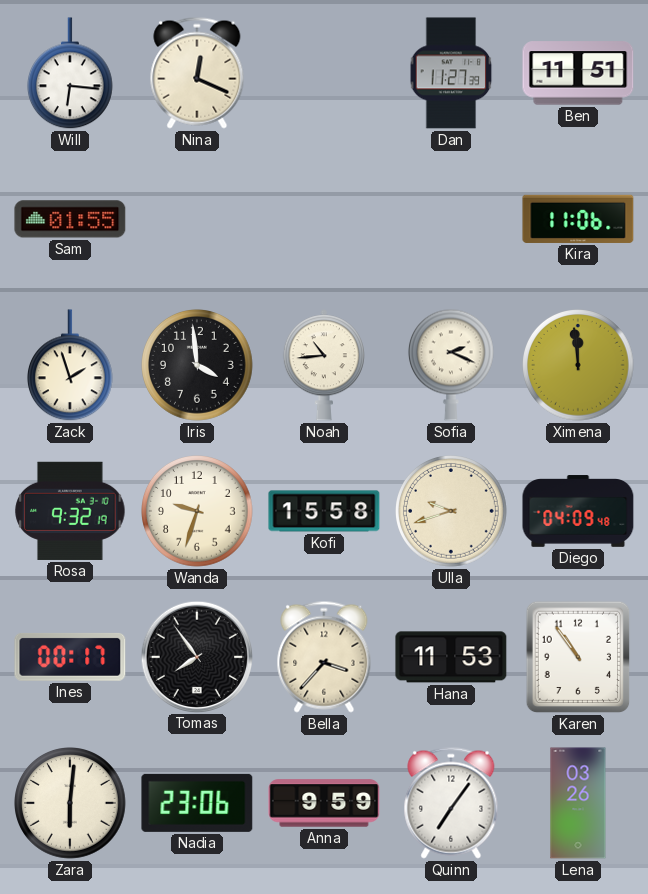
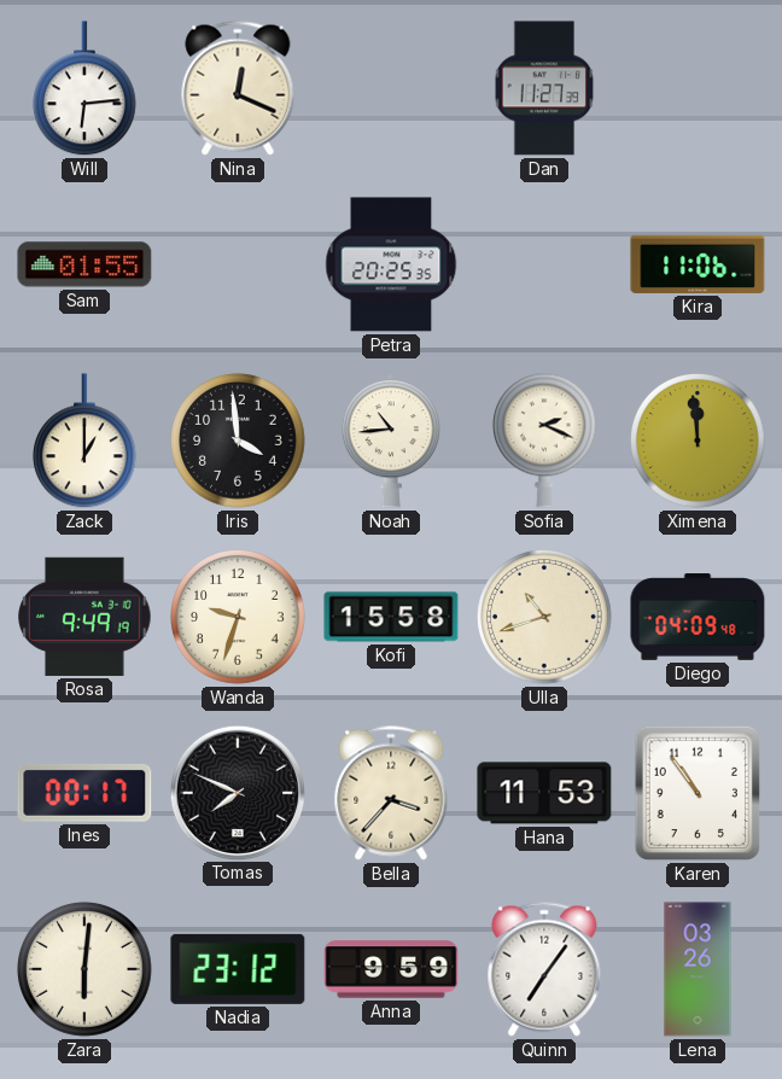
Will: 6:16 -> 6:14 (84, 89)
Ben: 11:51 -> none (578, 73)
Petra: none -> 20:25 (391, 264)
Zack: 1:57 -> 1:00 (84, 442)
Rosa: 9:32 -> 9:49 (84, 617)
Ulla: 9:42 -> 10:42 (545, 618)
Tomas: 7:54 -> 7:49 (237, 792)
Nadia: 23:06 -> 23:12 (238, 969)
